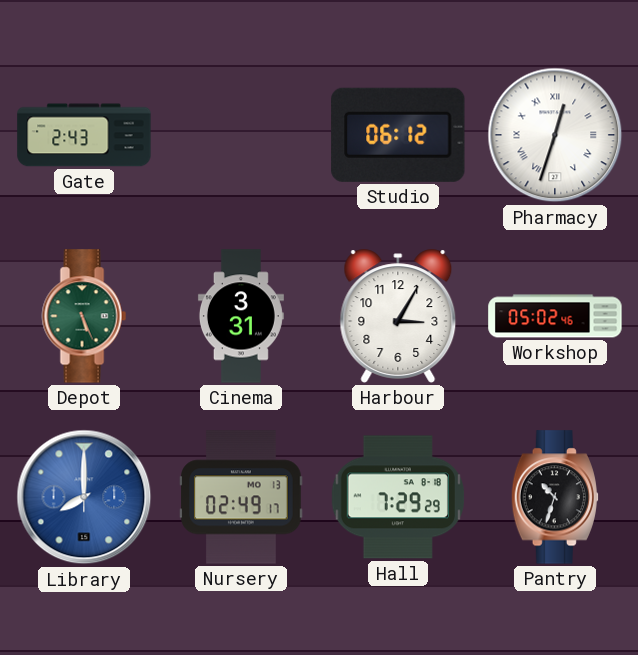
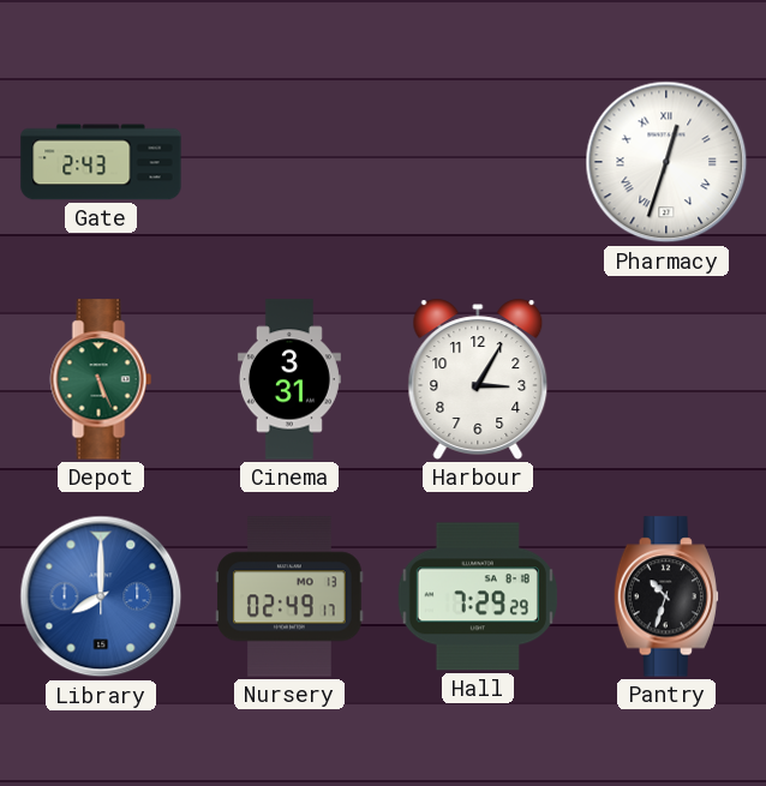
Studio: 06:12 -> none (398, 135)
Workshop: 05:02 -> none (555, 316)
